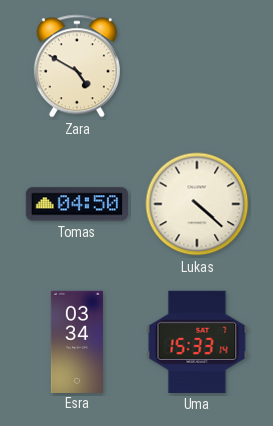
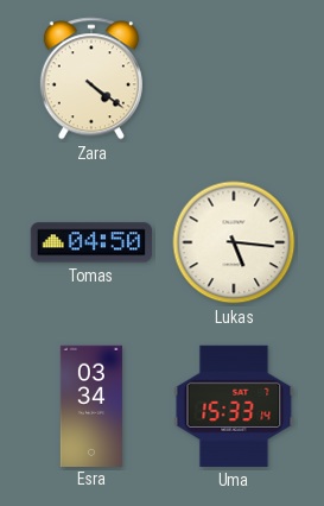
Zara: 4:50 -> 4:21 (91, 78)
Lukas: 4:22 -> 5:16 (234, 242)
